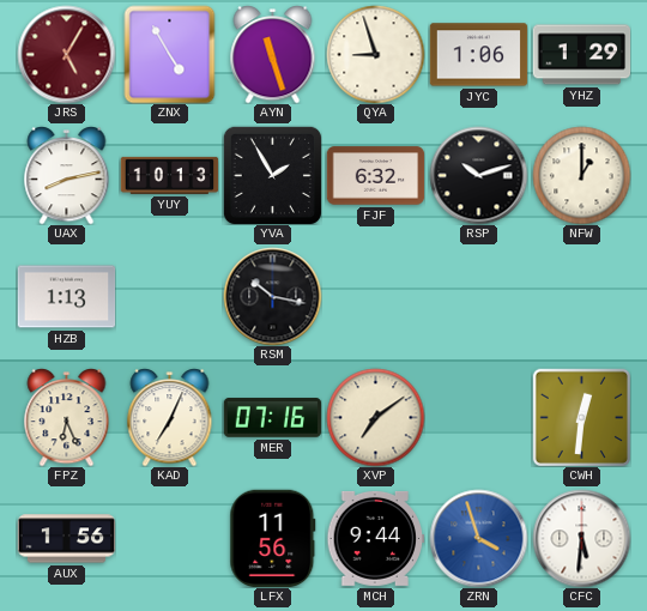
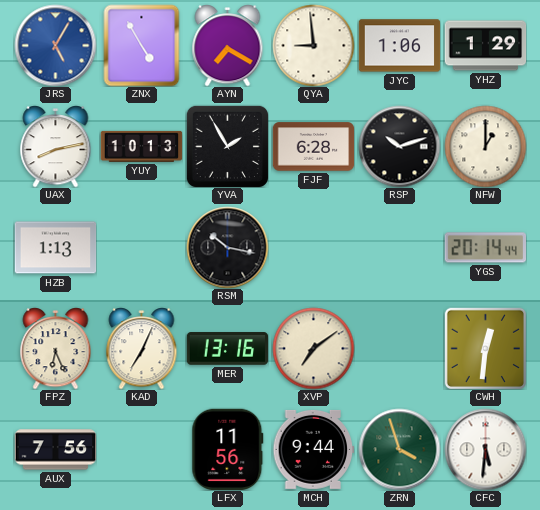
JRS dial: burgundy -> blue (55, 45)
AYN: 11:27 -> 7:20 (228, 45)
QYA: 8:57 -> 8:59 (313, 45)
FJF: 6:32 -> 6:28 (313, 147)
YGS: none -> 20:14 (485, 248)
MER: 07:16 -> 13:16 (227, 349)
AUX: 1:56 -> 7:56 (55, 450)
ZRN dial: blue -> green (399, 449)
